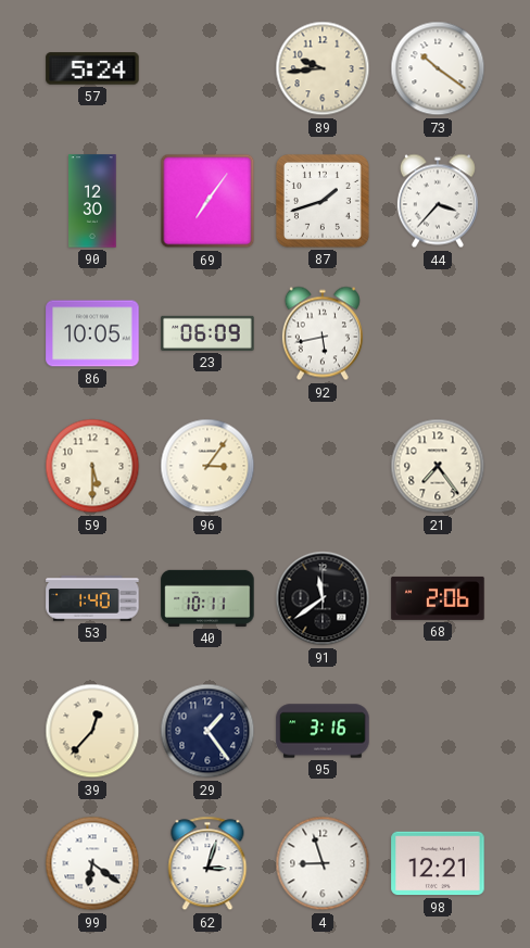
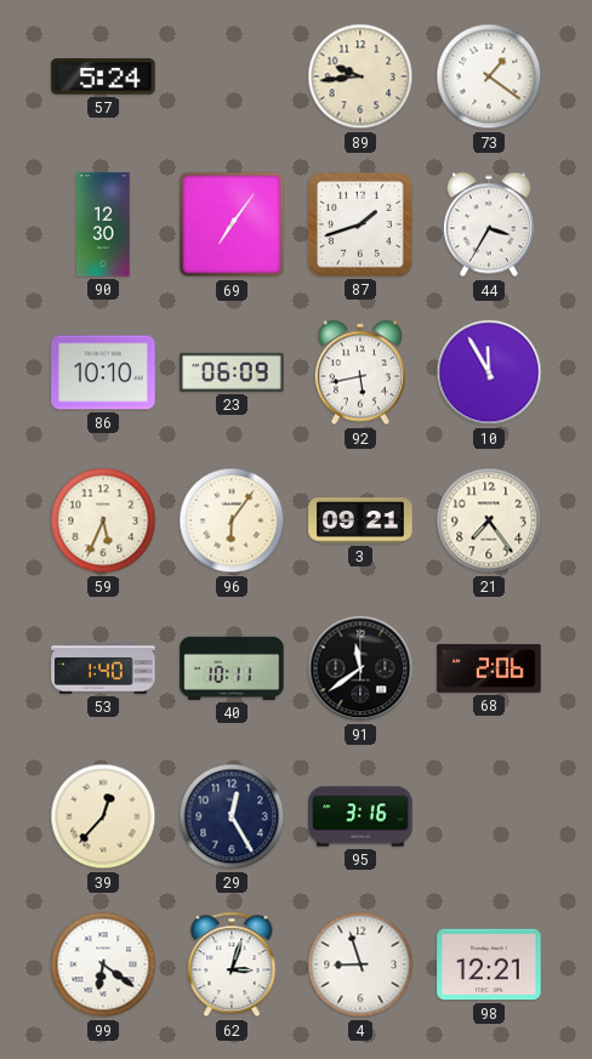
73: 10:21 -> 1:21 (489, 76)
44: 3:37 -> 3:35 (489, 224)
86: 10:05 -> 10:10 (103, 372)
10: none -> 11:55 (489, 372)
59: 5:30 -> 5:34 (103, 520)
96: 3:06 -> 6:06 (232, 520)
3: none -> 09:21 (360, 520)
29: 1:24 -> 12:25 (232, 816)
